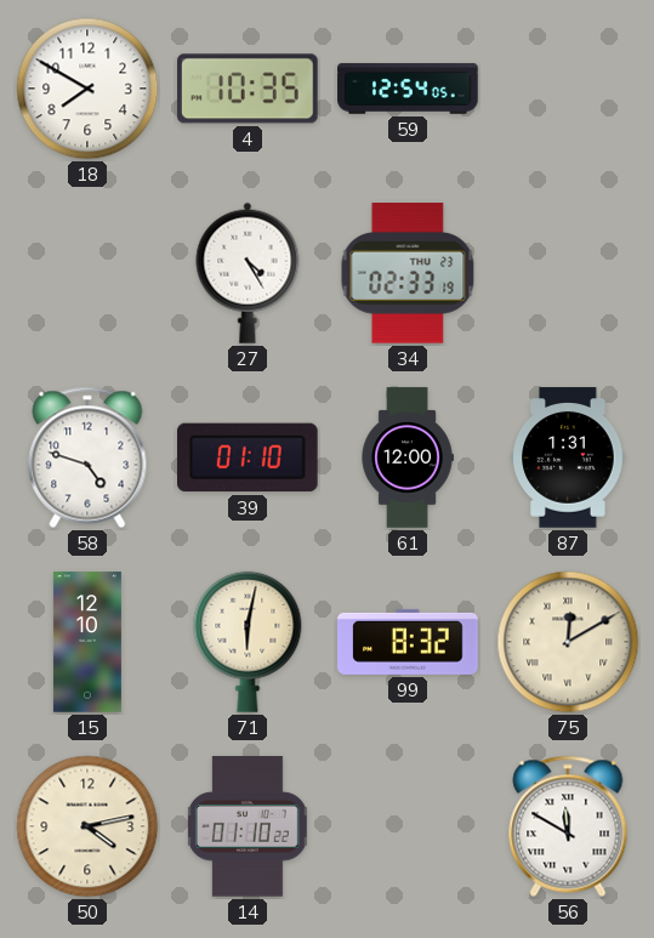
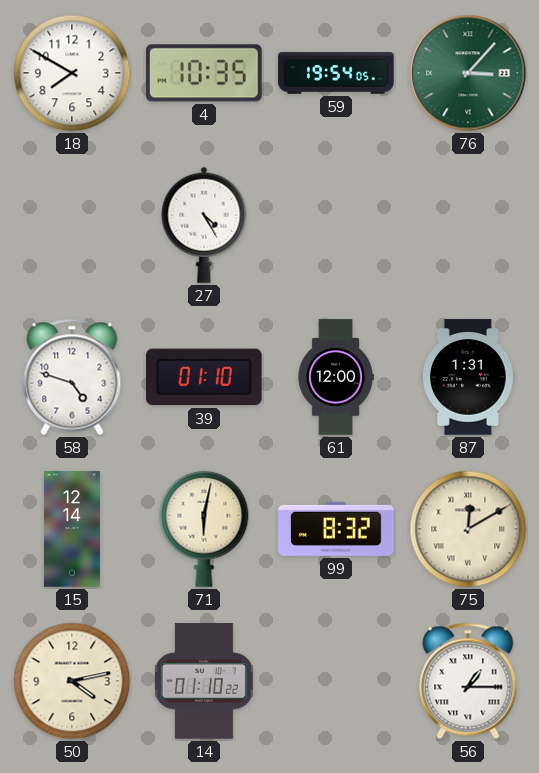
59: 12:54 -> 19:54 (336, 73)
76: none -> 3:07 (468, 73)
34: 02:33 -> none (408, 273)
15: 12:10 -> 12:14 (72, 529)
56: 11:50 -> 1:15 (468, 681)
